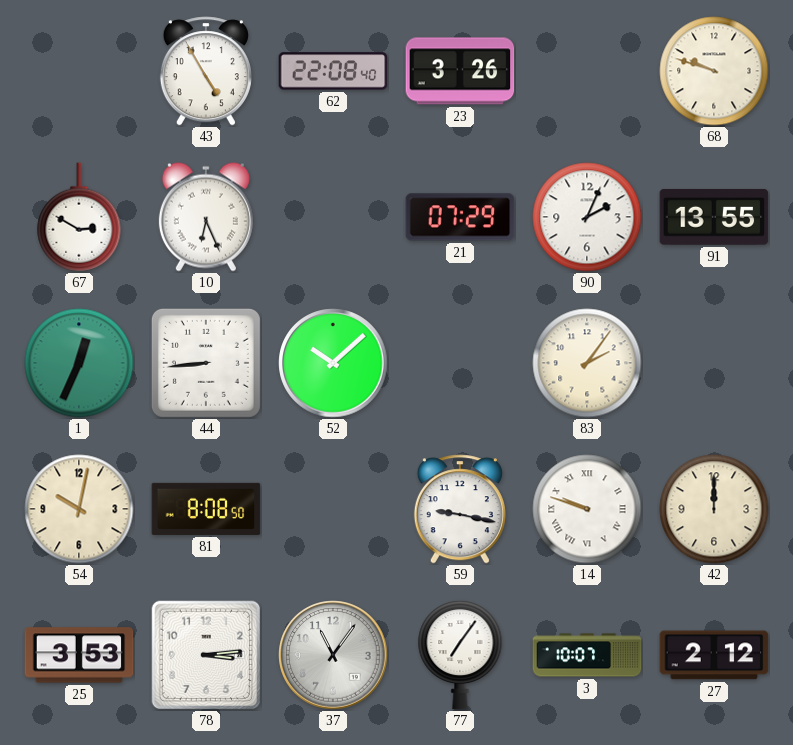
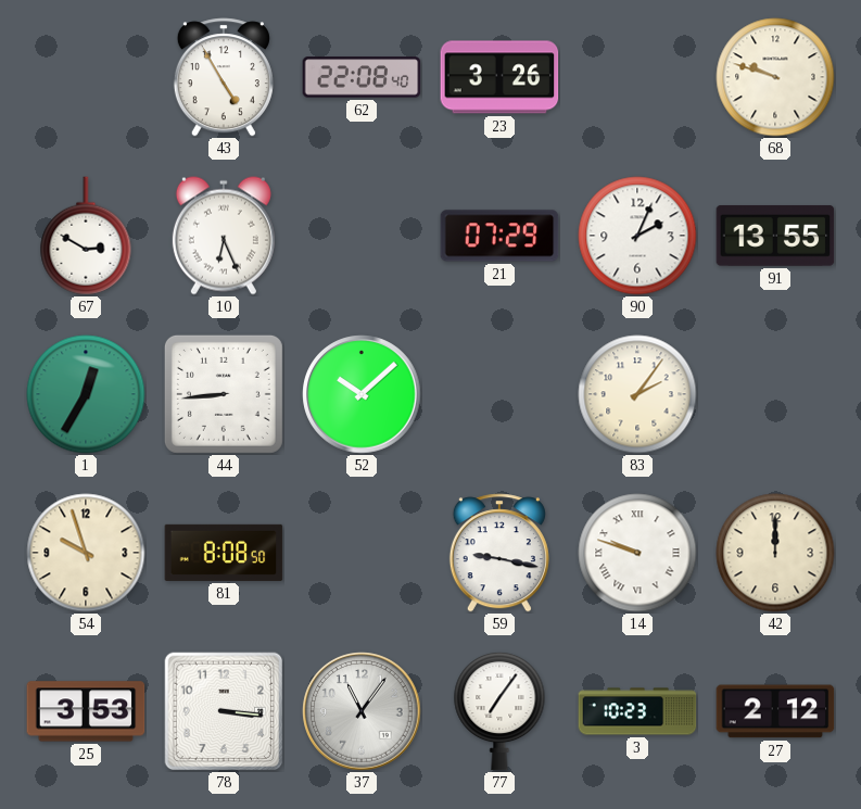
1: 12:34 -> 12:35 (86, 394)
54: 10:02 -> 9:57 (86, 553)
78: 3:14 -> 3:16 (224, 711)
3: 10:07 -> 10:23 (637, 711)
